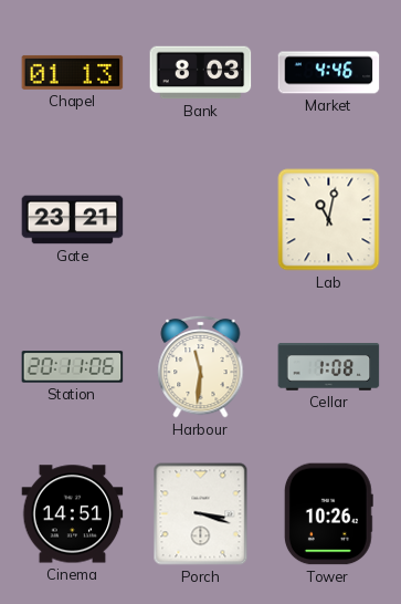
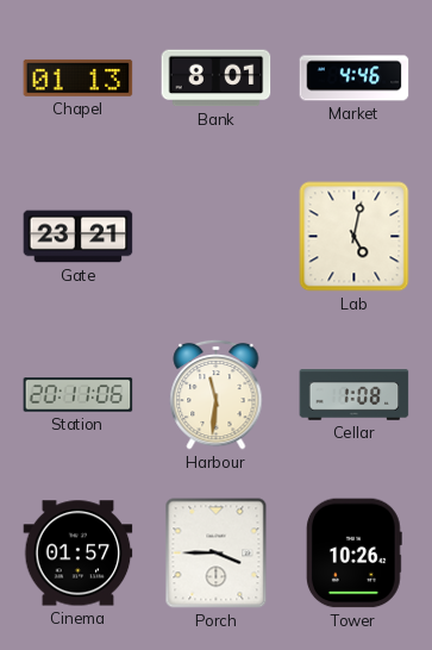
Bank: 8:03 -> 8:01 (217, 79)
Lab: 11:02 -> 5:02 (355, 237)
Cinema: 14:51 -> 01:57 (79, 554)
Porch: 3:18 -> 3:45 (217, 554)
